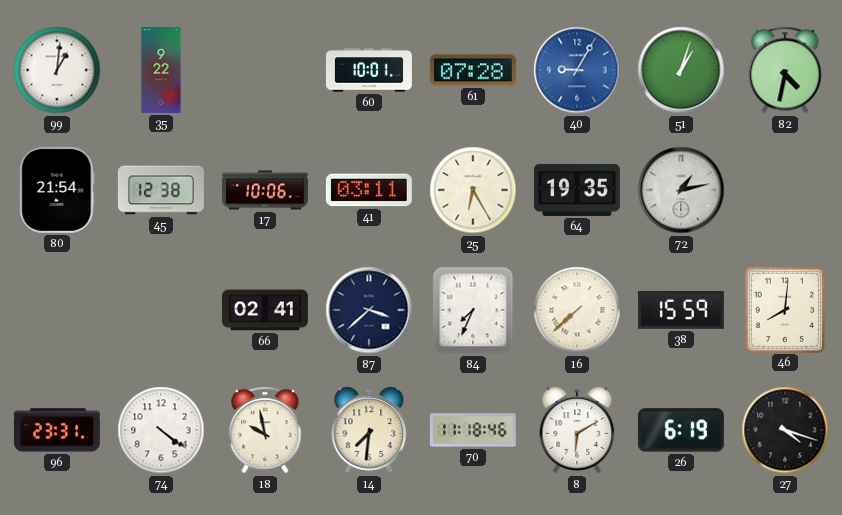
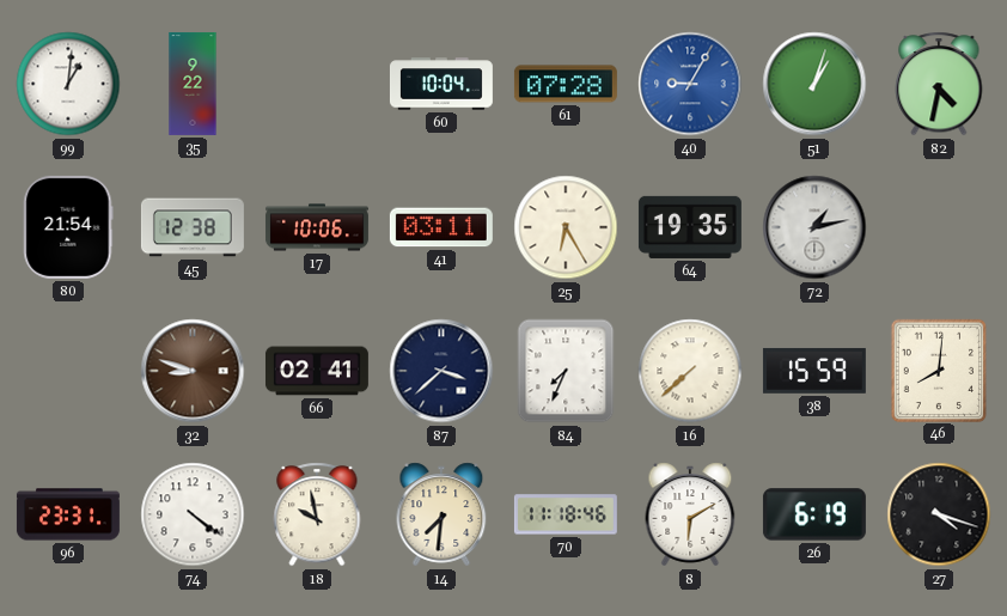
60: 10:01 -> 10:04 (441, 84)
32: none -> 8:48 (193, 371)
